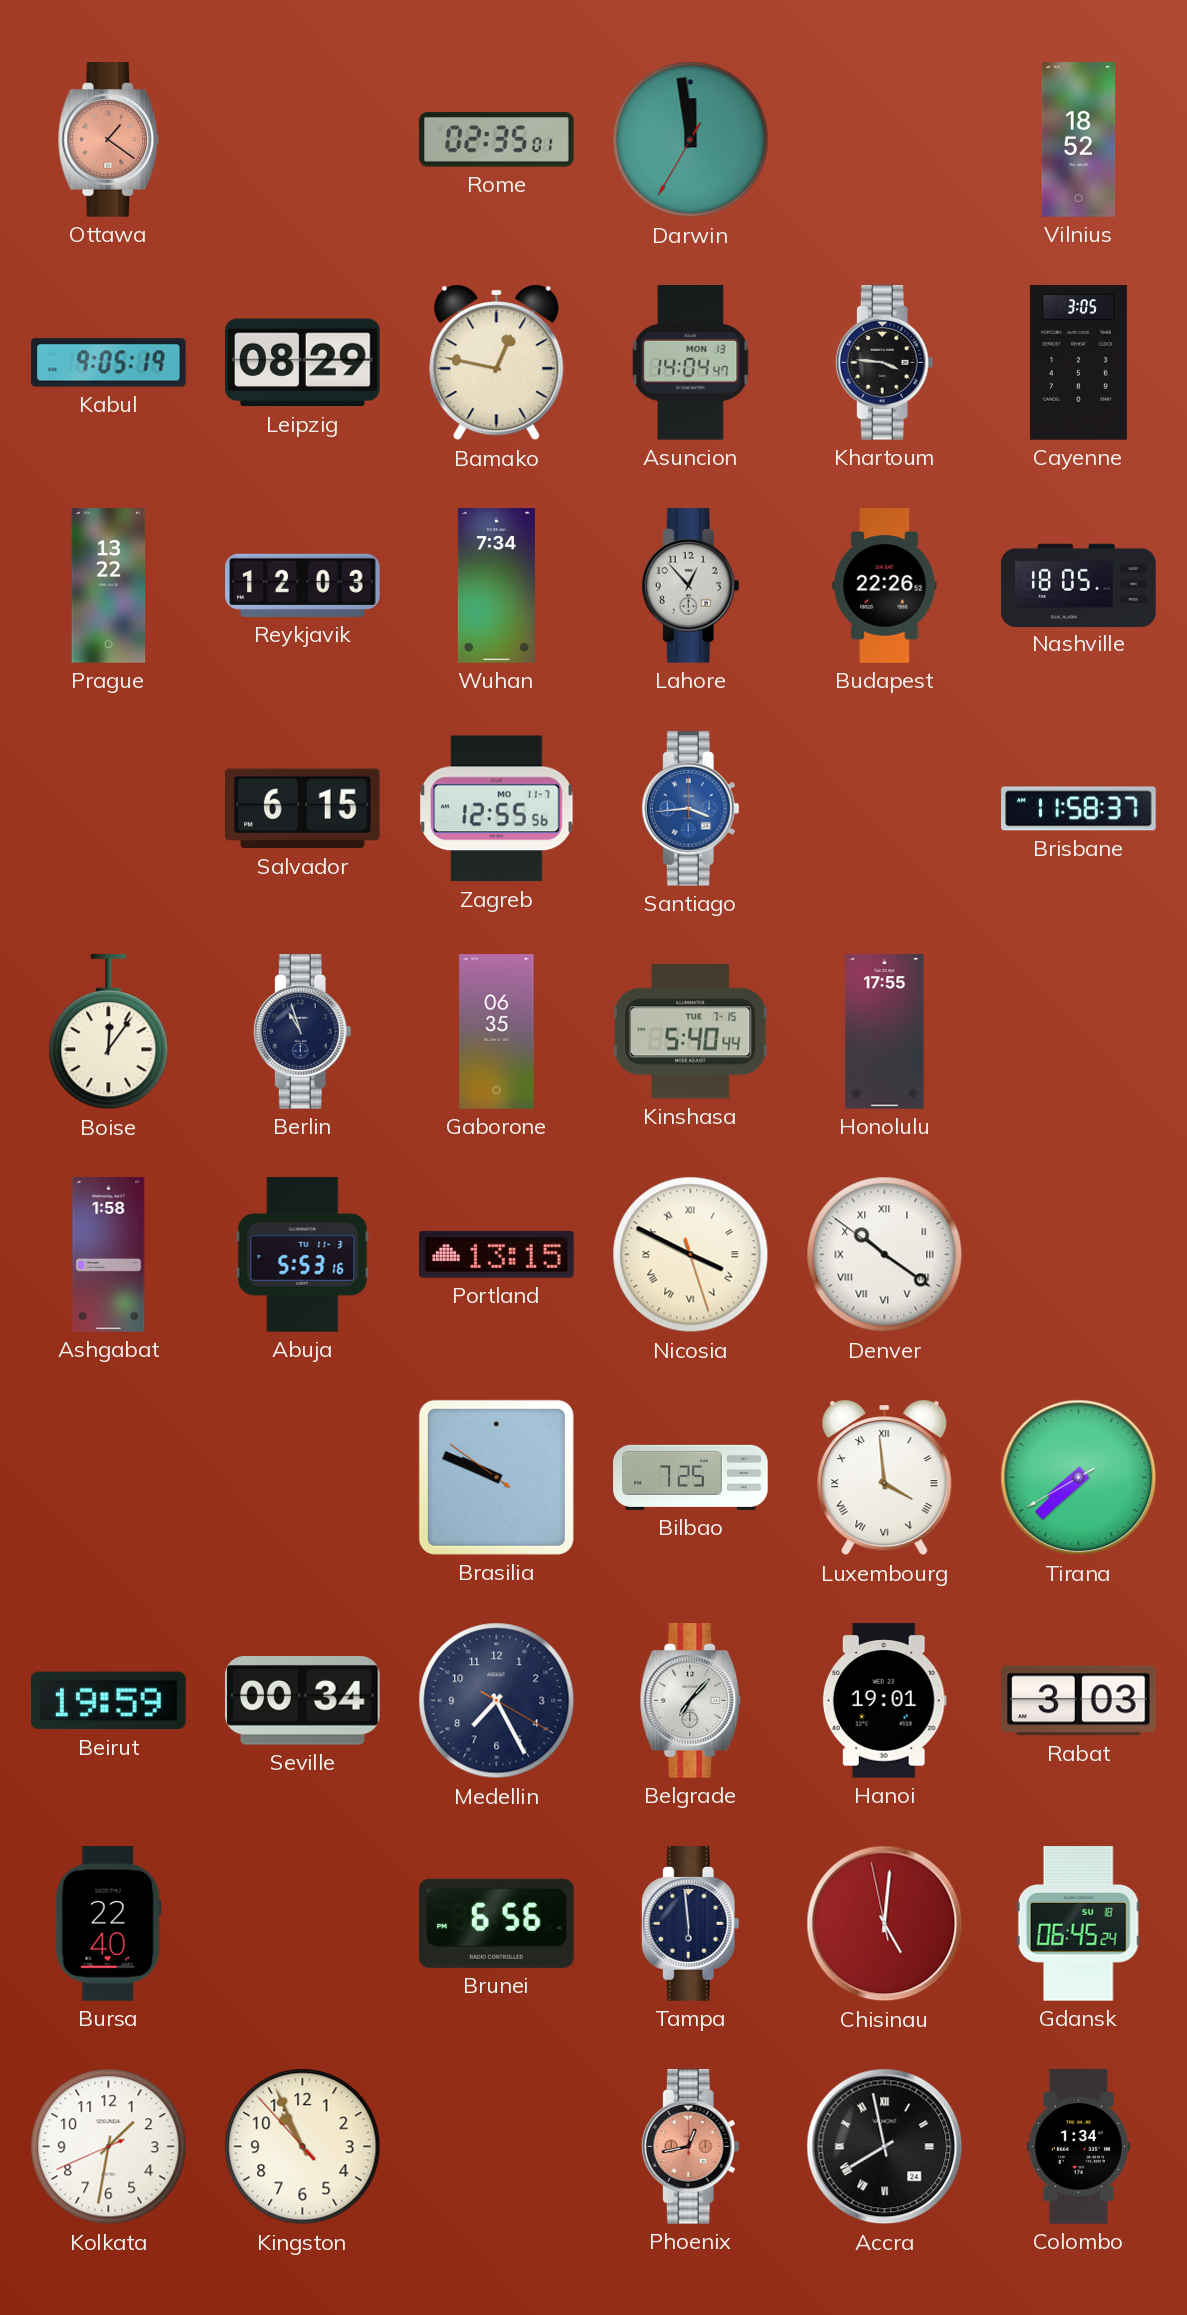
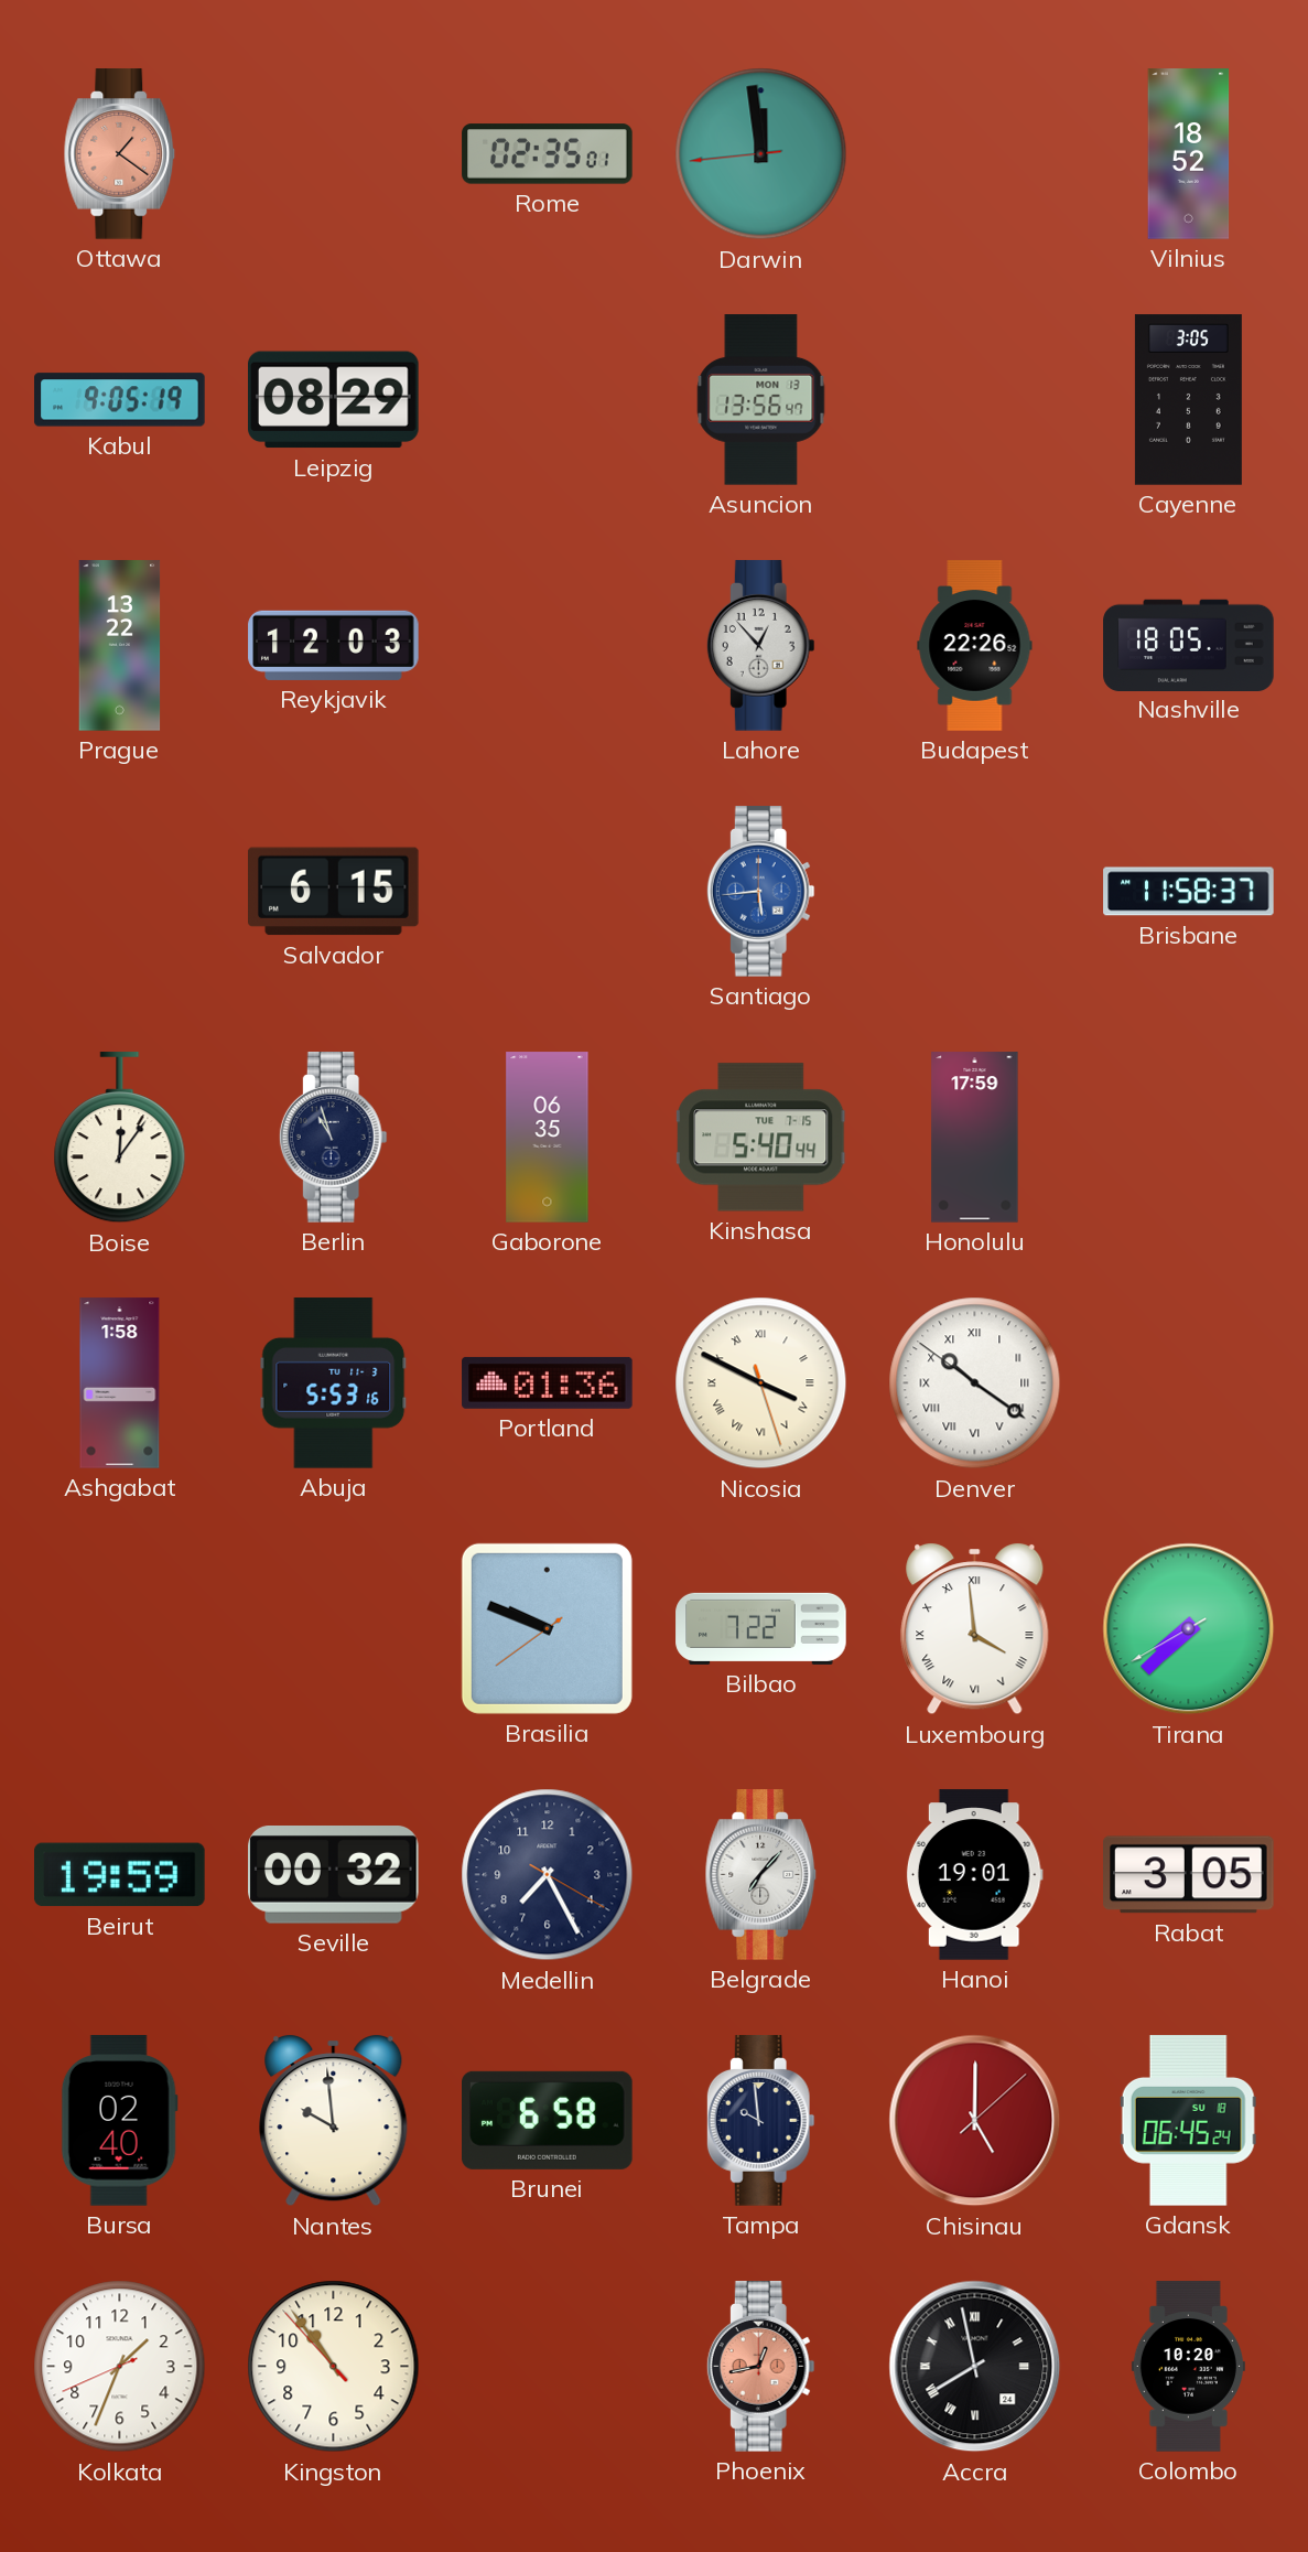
Darwin: 11:58:35 -> 11:58:44 (761, 154)
Bamako: 12:47 -> none (497, 363)
Asuncion: 14:04 -> 13:56 (761, 400)
Khartoum: 3:46 -> none (884, 363)
Wuhan: 7:34 -> none (496, 586)
Zagreb: 12:55 -> none (497, 809)
Santiago: 3:44 -> 5:44 (760, 892)
Honolulu: 17:55 -> 17:59 (975, 1138)
Portland: 13:15 -> 01:36 (548, 1382)
Brasilia: 9:48:51 -> 9:48:39 (547, 1628)
Bilbao: 7:25 -> 7:22 (761, 1628)
Seville: 00:34 -> 00:32 (334, 1875)
Rabat: 3:03 -> 3:05 (1189, 1875)
Bursa: 22:40 -> 02:40 (119, 2121)
Nantes: none -> 9:59 (334, 2121)
Brunei: 6:56 -> 6:58 (548, 2120)
Tampa: 5:59 -> 9:59 (760, 2121)
Chisinau: 5:00:58 -> 5:00:08 (975, 2121)
Kolkata: 1:31 -> 1:33 (120, 2367)
Kingston: 10:55 -> 10:53 (334, 2367)
Colombo: 1:34 -> 10:20 (1188, 2367)
